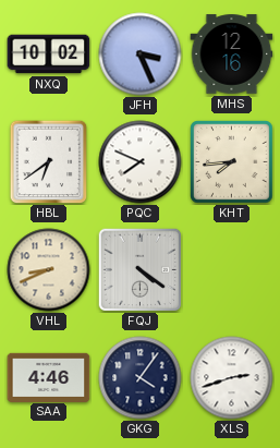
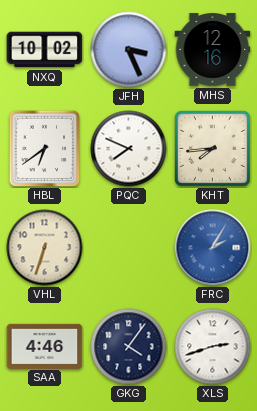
VHL: 8:41 -> 6:33 (45, 248)
FQJ: 4:21 -> none (139, 269)
FRC: none -> 2:05 (213, 248)
